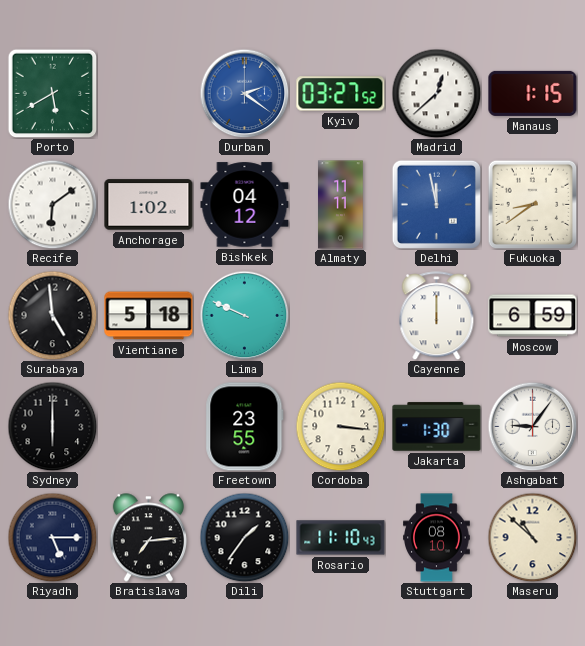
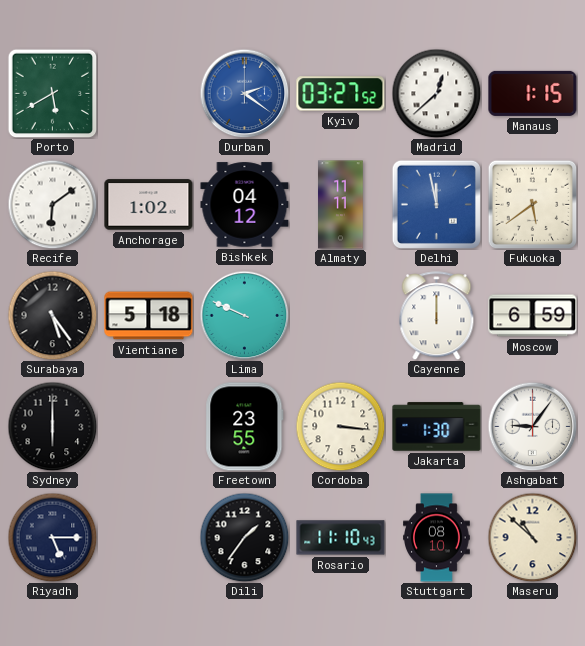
Fukuoka: 8:39 -> 5:39 (532, 204)
Surabaya: 4:59 -> 5:24 (52, 315)
Bratislava: 7:14 -> none (148, 538)
